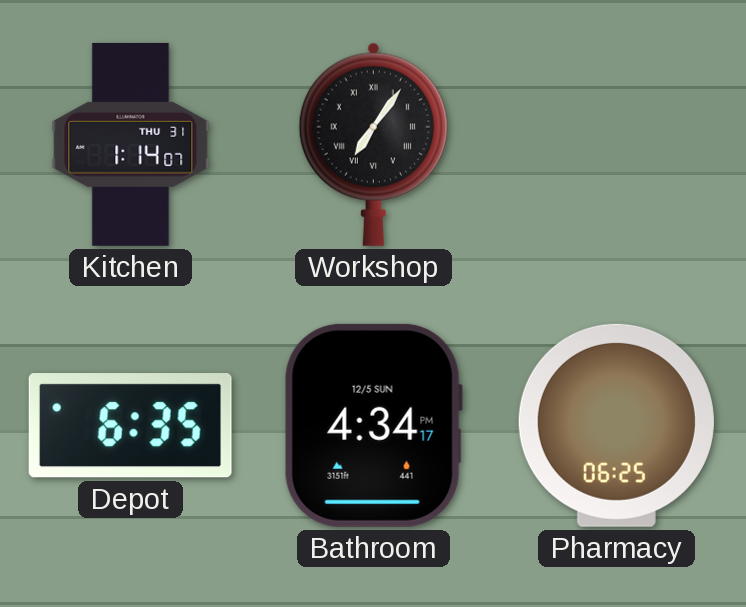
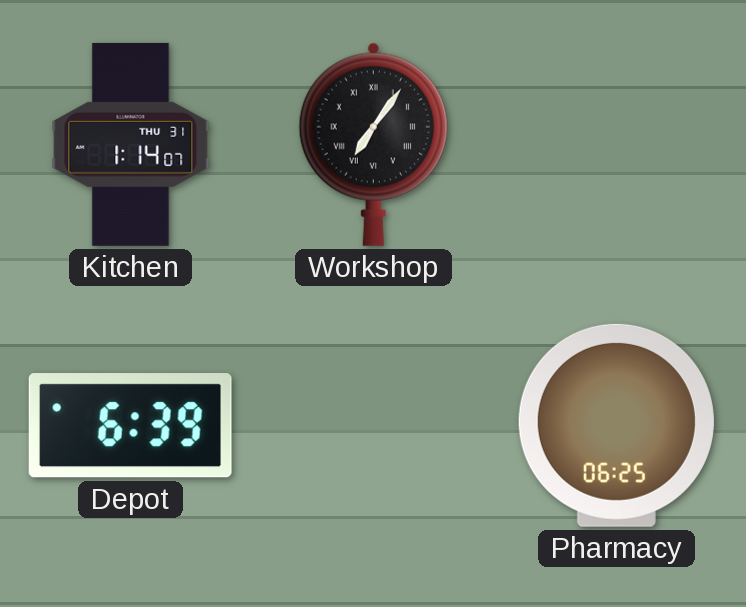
Depot: 6:35 -> 6:39 (130, 426)
Bathroom: 4:34 -> none (373, 425)
